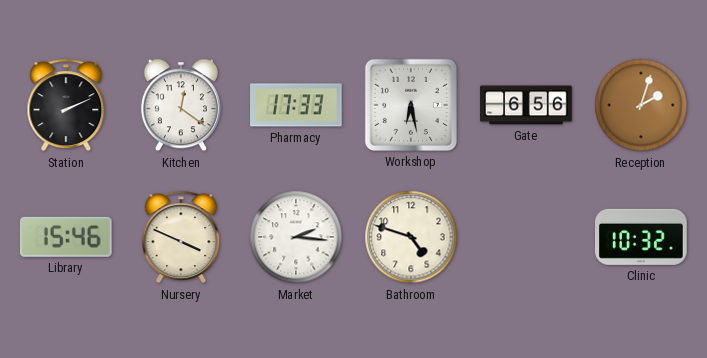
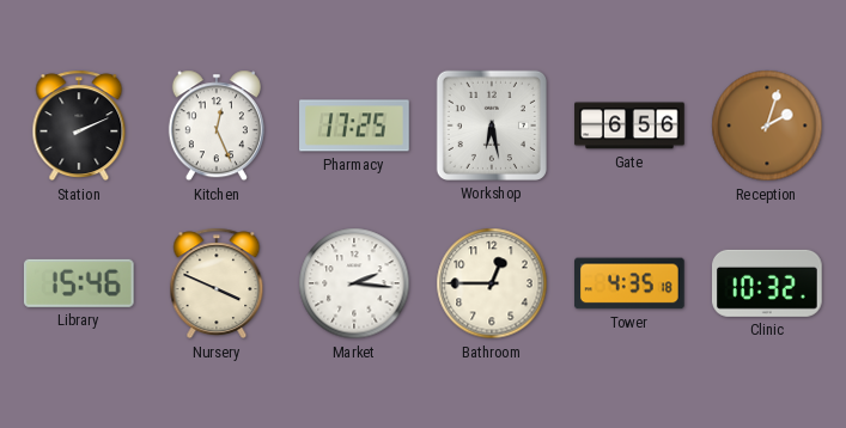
Kitchen: 12:21 -> 12:26 (217, 126)
Pharmacy: 17:33 -> 17:25 (354, 126)
Bathroom: 4:48 -> 12:45 (492, 283)
Tower: none -> 4:35 (631, 283)
